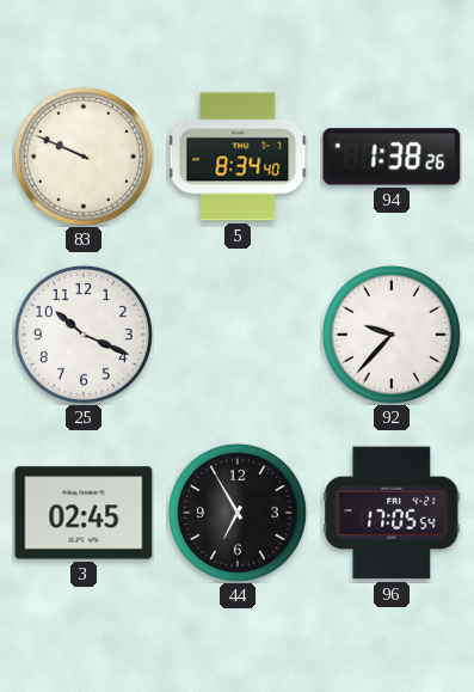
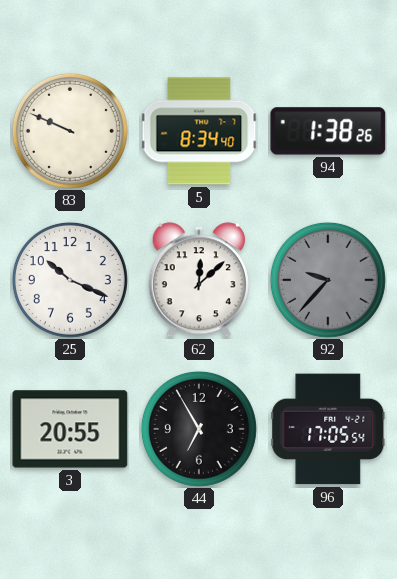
62: none -> 12:08 (199, 280)
92 dial: white -> grey (328, 280)
3: 02:45 -> 20:55 (70, 429)
